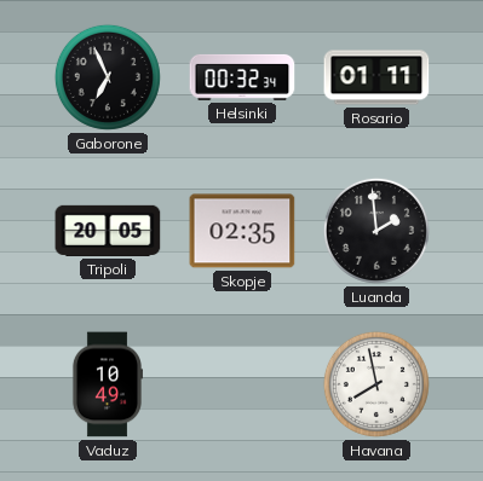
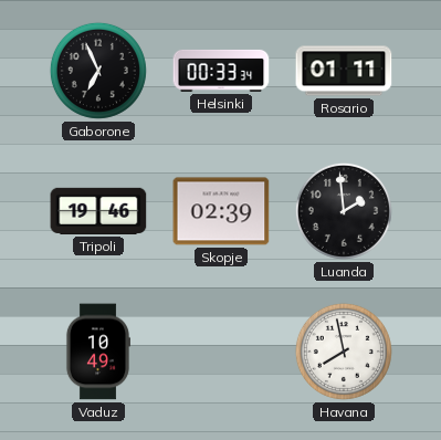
Helsinki: 00:32 -> 00:33 (221, 71)
Tripoli: 20:05 -> 19:46 (98, 211)
Skopje: 02:35 -> 02:39 (221, 211)
